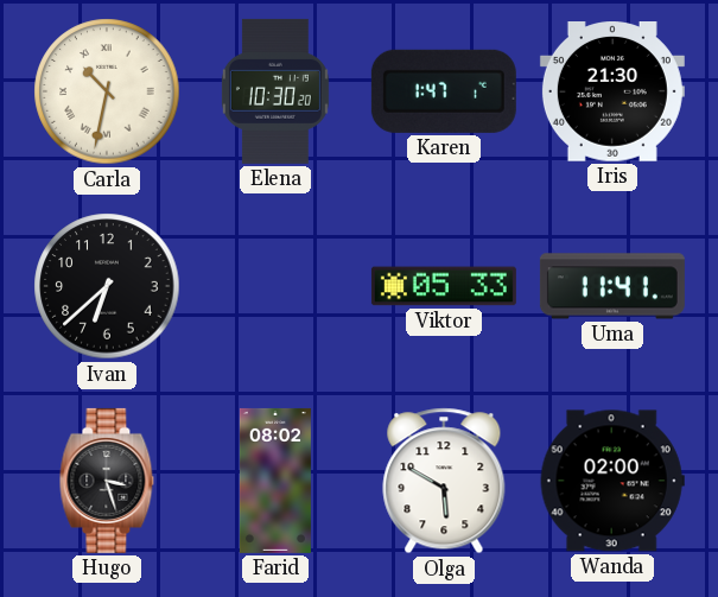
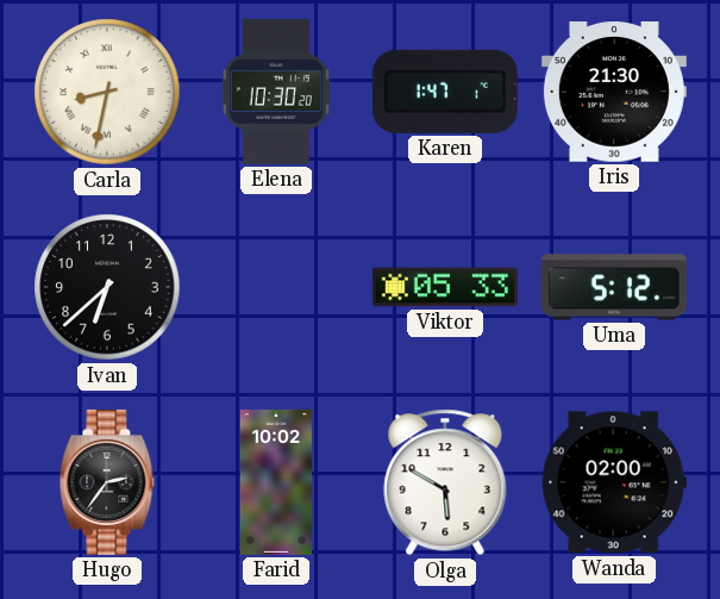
Carla: 10:32 -> 8:32 (107, 92)
Uma: 11:41 -> 5:12 (614, 287)
Hugo: 3:27 -> 2:36 (107, 482)
Farid: 08:02 -> 10:02 (276, 482)
